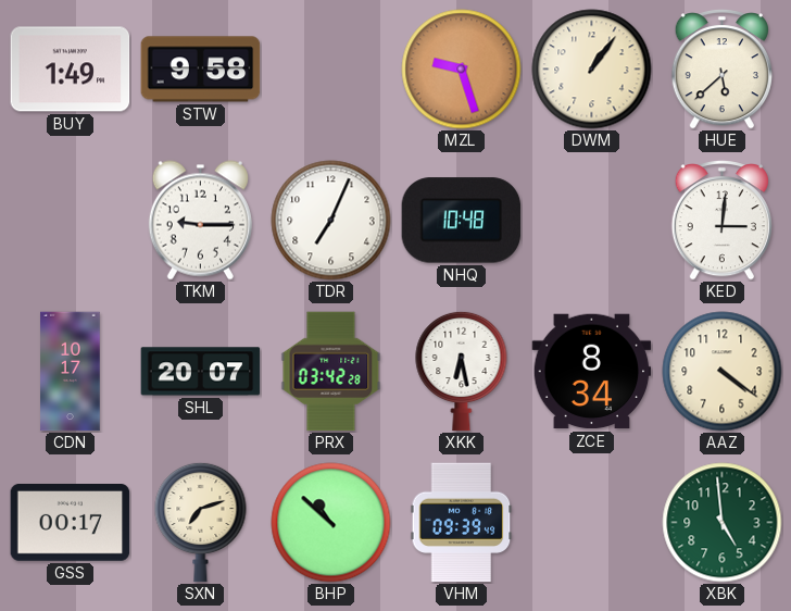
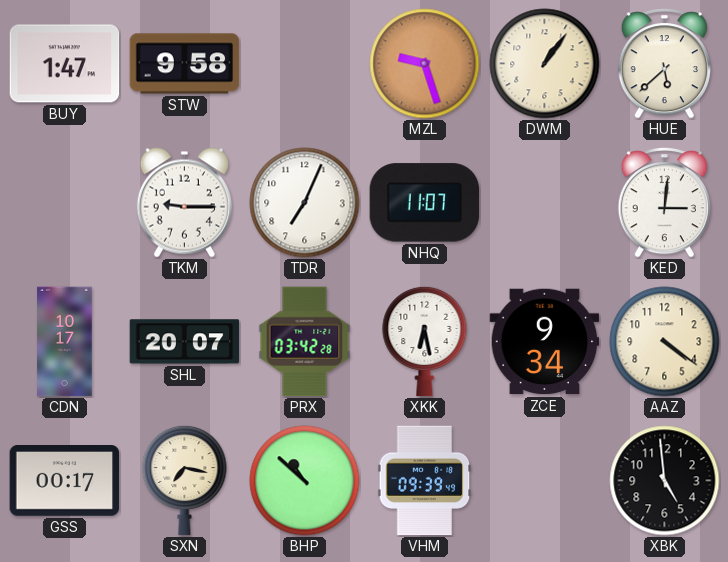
BUY: 1:49 -> 1:47 (65, 64)
NHQ: 10:48 -> 11:07 (425, 203)
ZCE: 8:34 -> 9:34 (545, 342)
SXN: 7:12 -> 7:17 (185, 480)
XBK dial: green -> black (665, 481)
